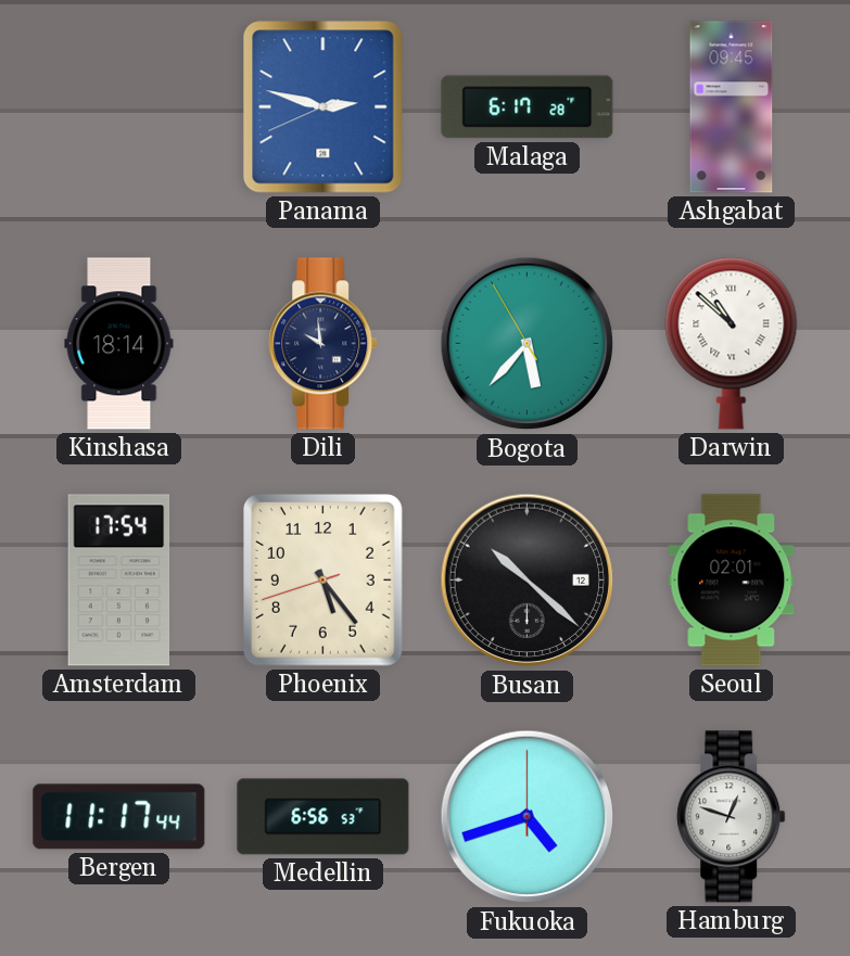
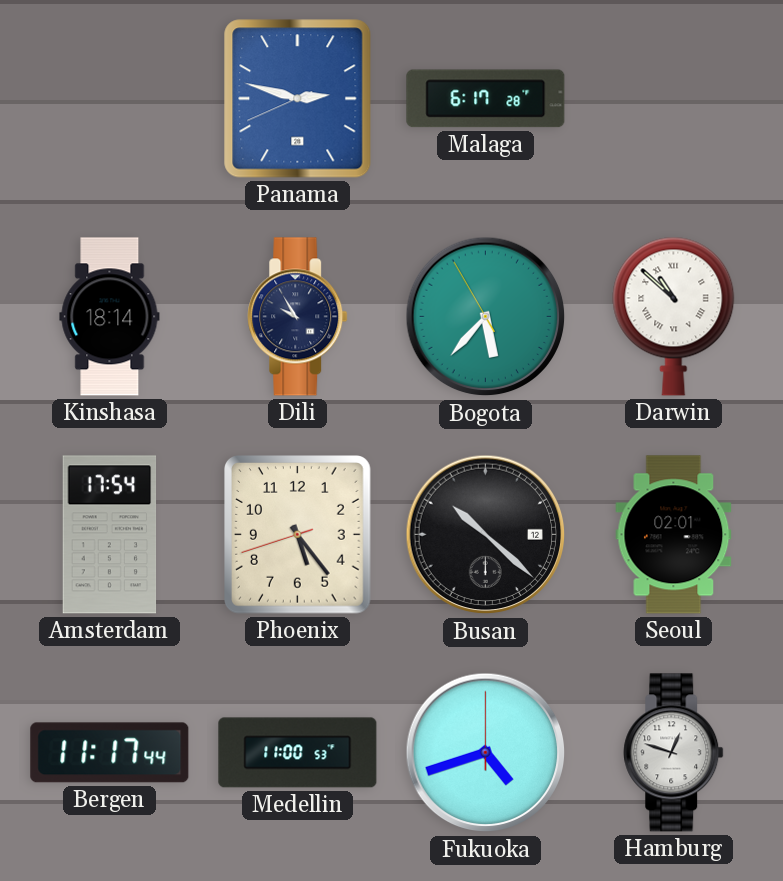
Ashgabat: 09:45 -> none (732, 107)
Dili: 9:59 -> 9:55 (298, 317)
Medellin: 6:56 -> 11:00 (298, 753)
